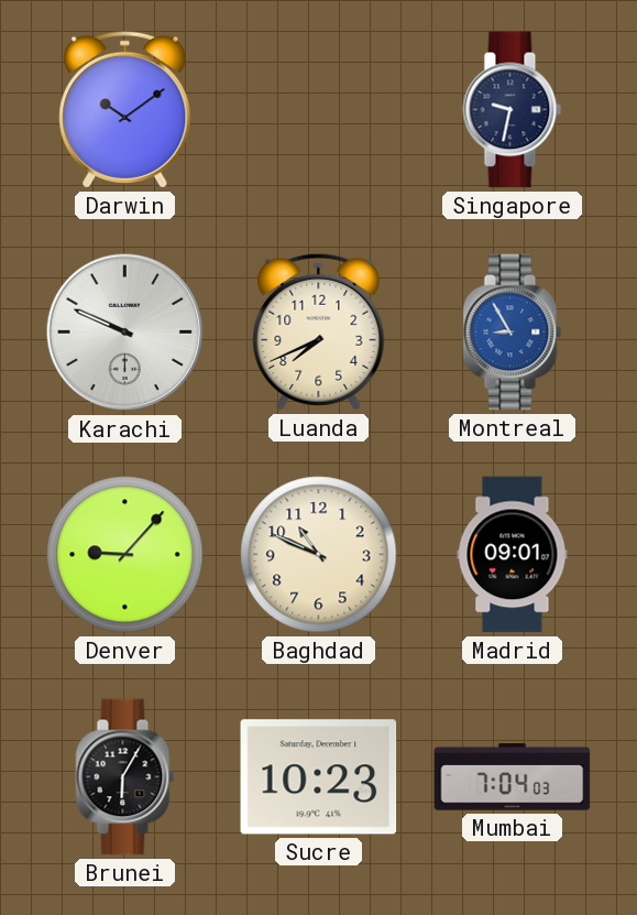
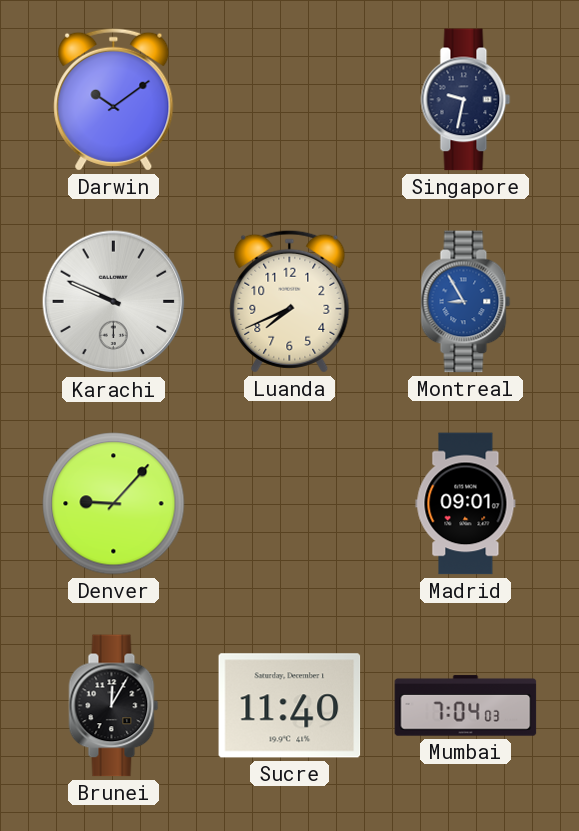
Baghdad: 10:49 -> none (319, 555)
Brunei: 6:05 -> 12:05 (114, 706)
Sucre: 10:23 -> 11:40 (290, 706)
